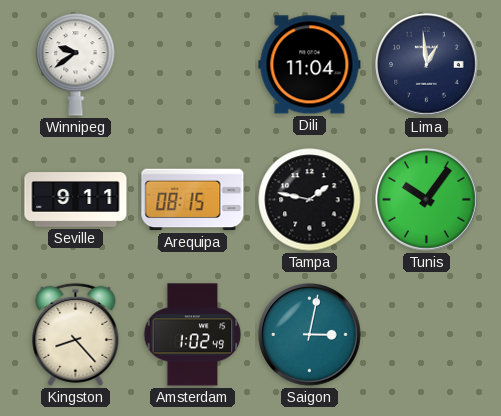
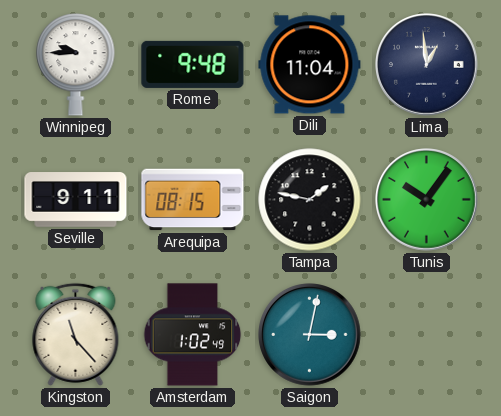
Winnipeg: 9:39 -> 9:45 (76, 65)
Rome: none -> 9:48 (193, 64)
Kingston: 8:23 -> 11:23 (76, 334)
